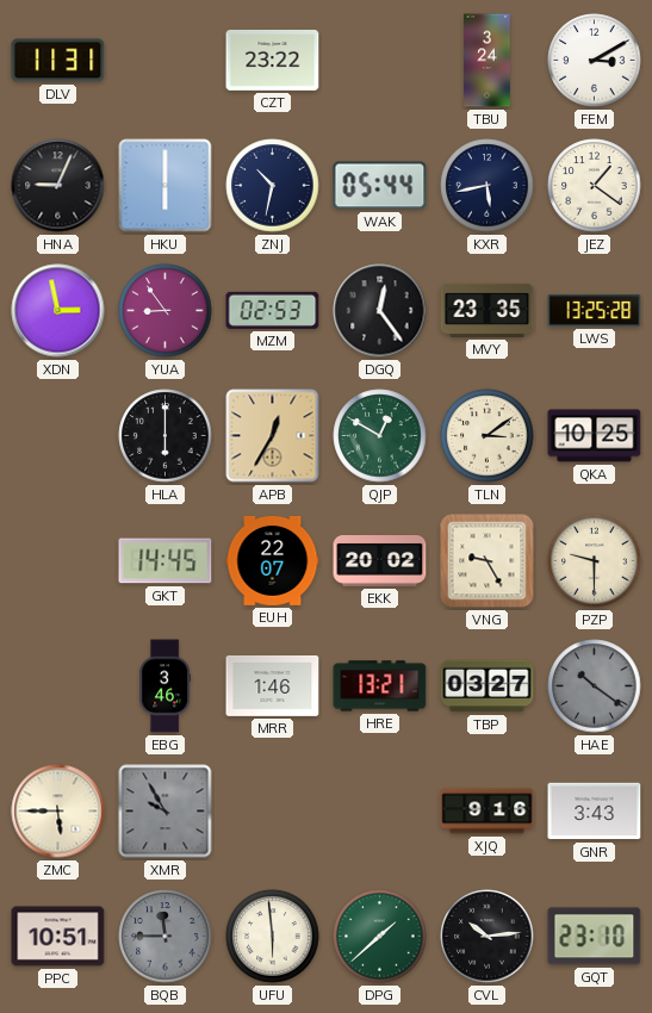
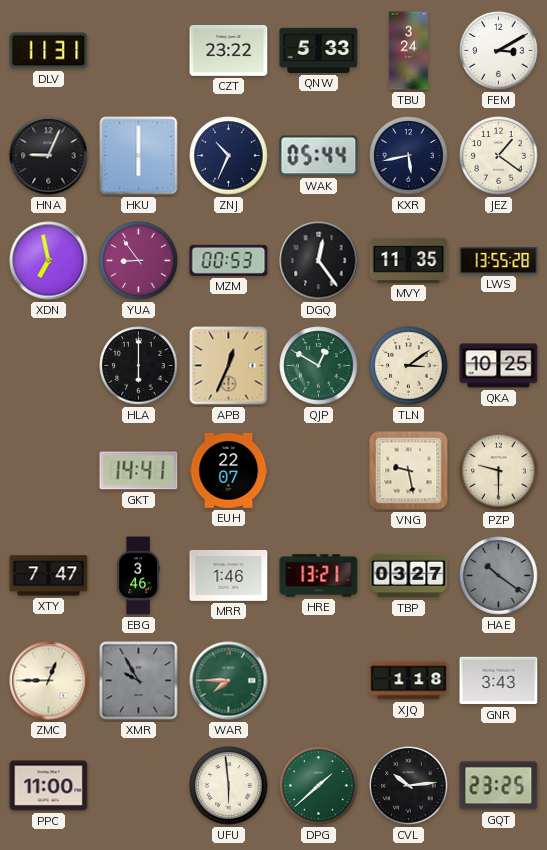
QNW: none -> 5:33 (319, 50)
ZNJ: 10:32 -> 10:34 (229, 156)
XDN: 2:58 -> 6:58 (49, 261)
MZM: 02:53 -> 00:53 (229, 260)
MVY: 23:35 -> 11:35 (409, 260)
LWS: 13:25 -> 13:55 (499, 261)
APB: 12:35 -> 12:34 (229, 366)
GKT: 14:45 -> 14:41 (139, 471)
EKK: 20:02 -> none (380, 561)
VNG: 9:25 -> 9:28 (409, 471)
XTY: none -> 7:47 (49, 576)
ZMC: 5:45 -> 12:45 (49, 681)
WAR: none -> 7:45 (229, 681)
XJQ: 9:16 -> 1:18 (409, 681)
PPC: 10:51 -> 11:00 (49, 786)
BQB: 11:45 -> none (166, 937)
GQT: 23:10 -> 23:25 (499, 786)
